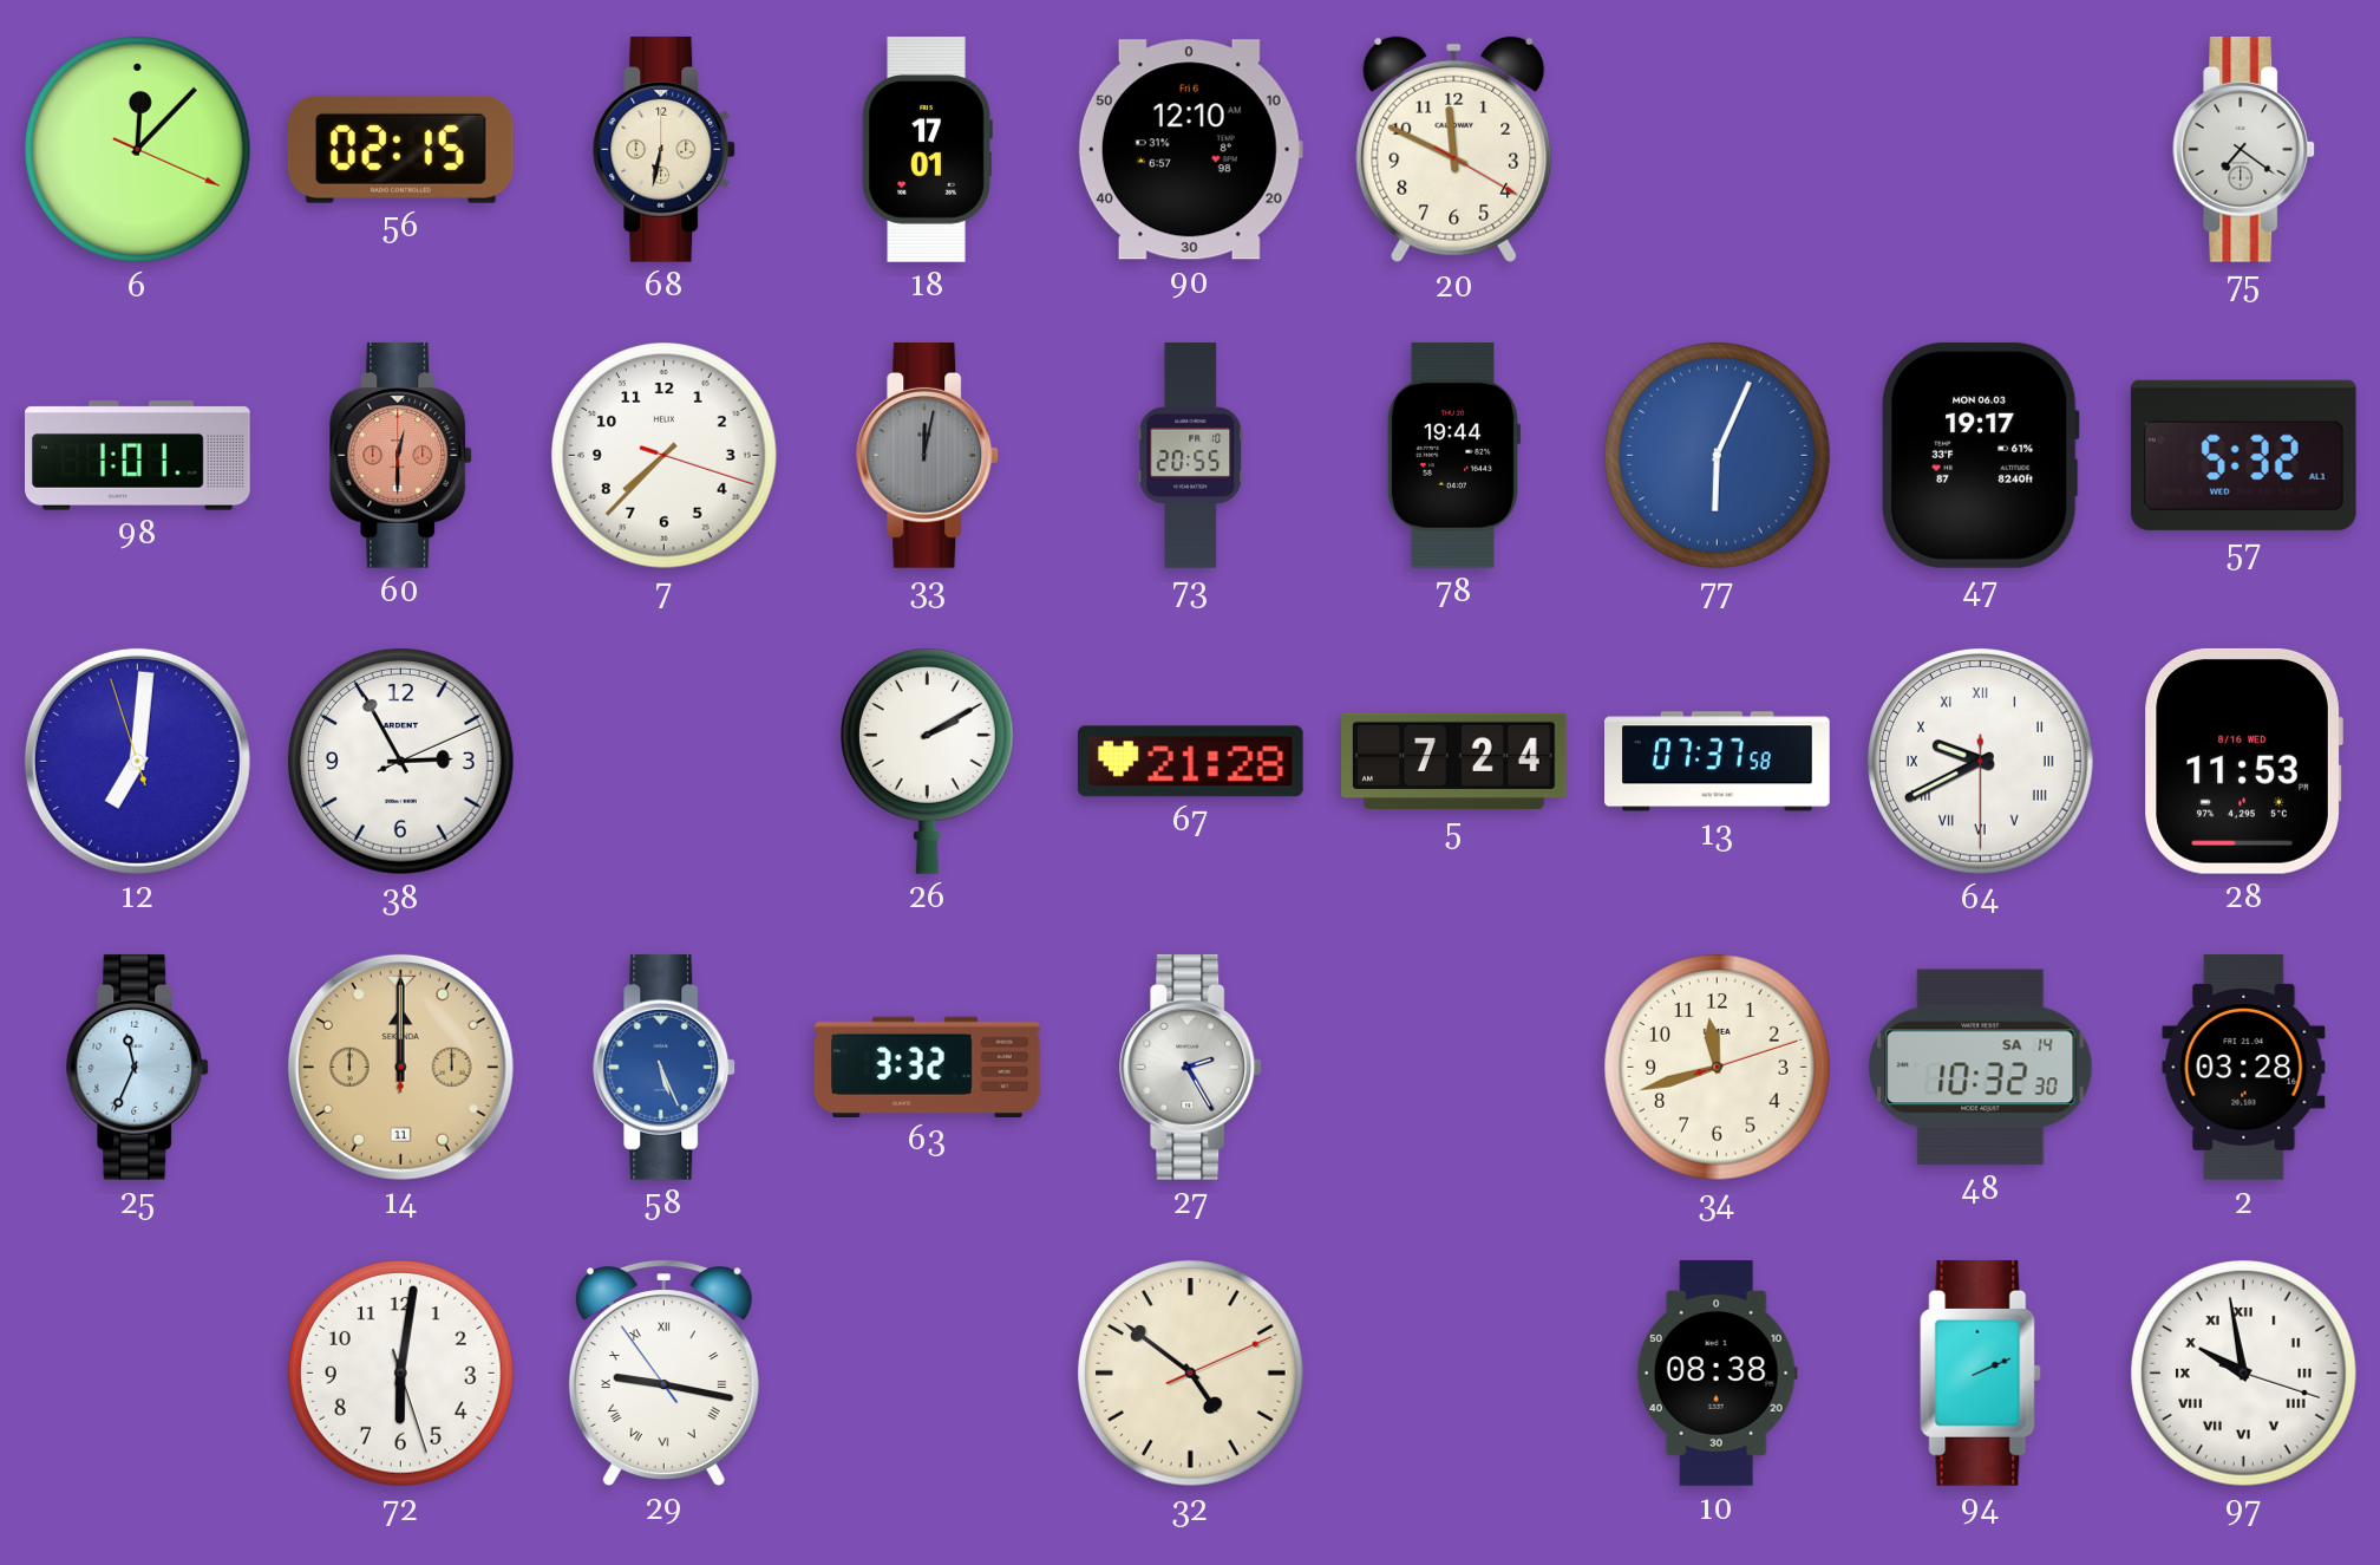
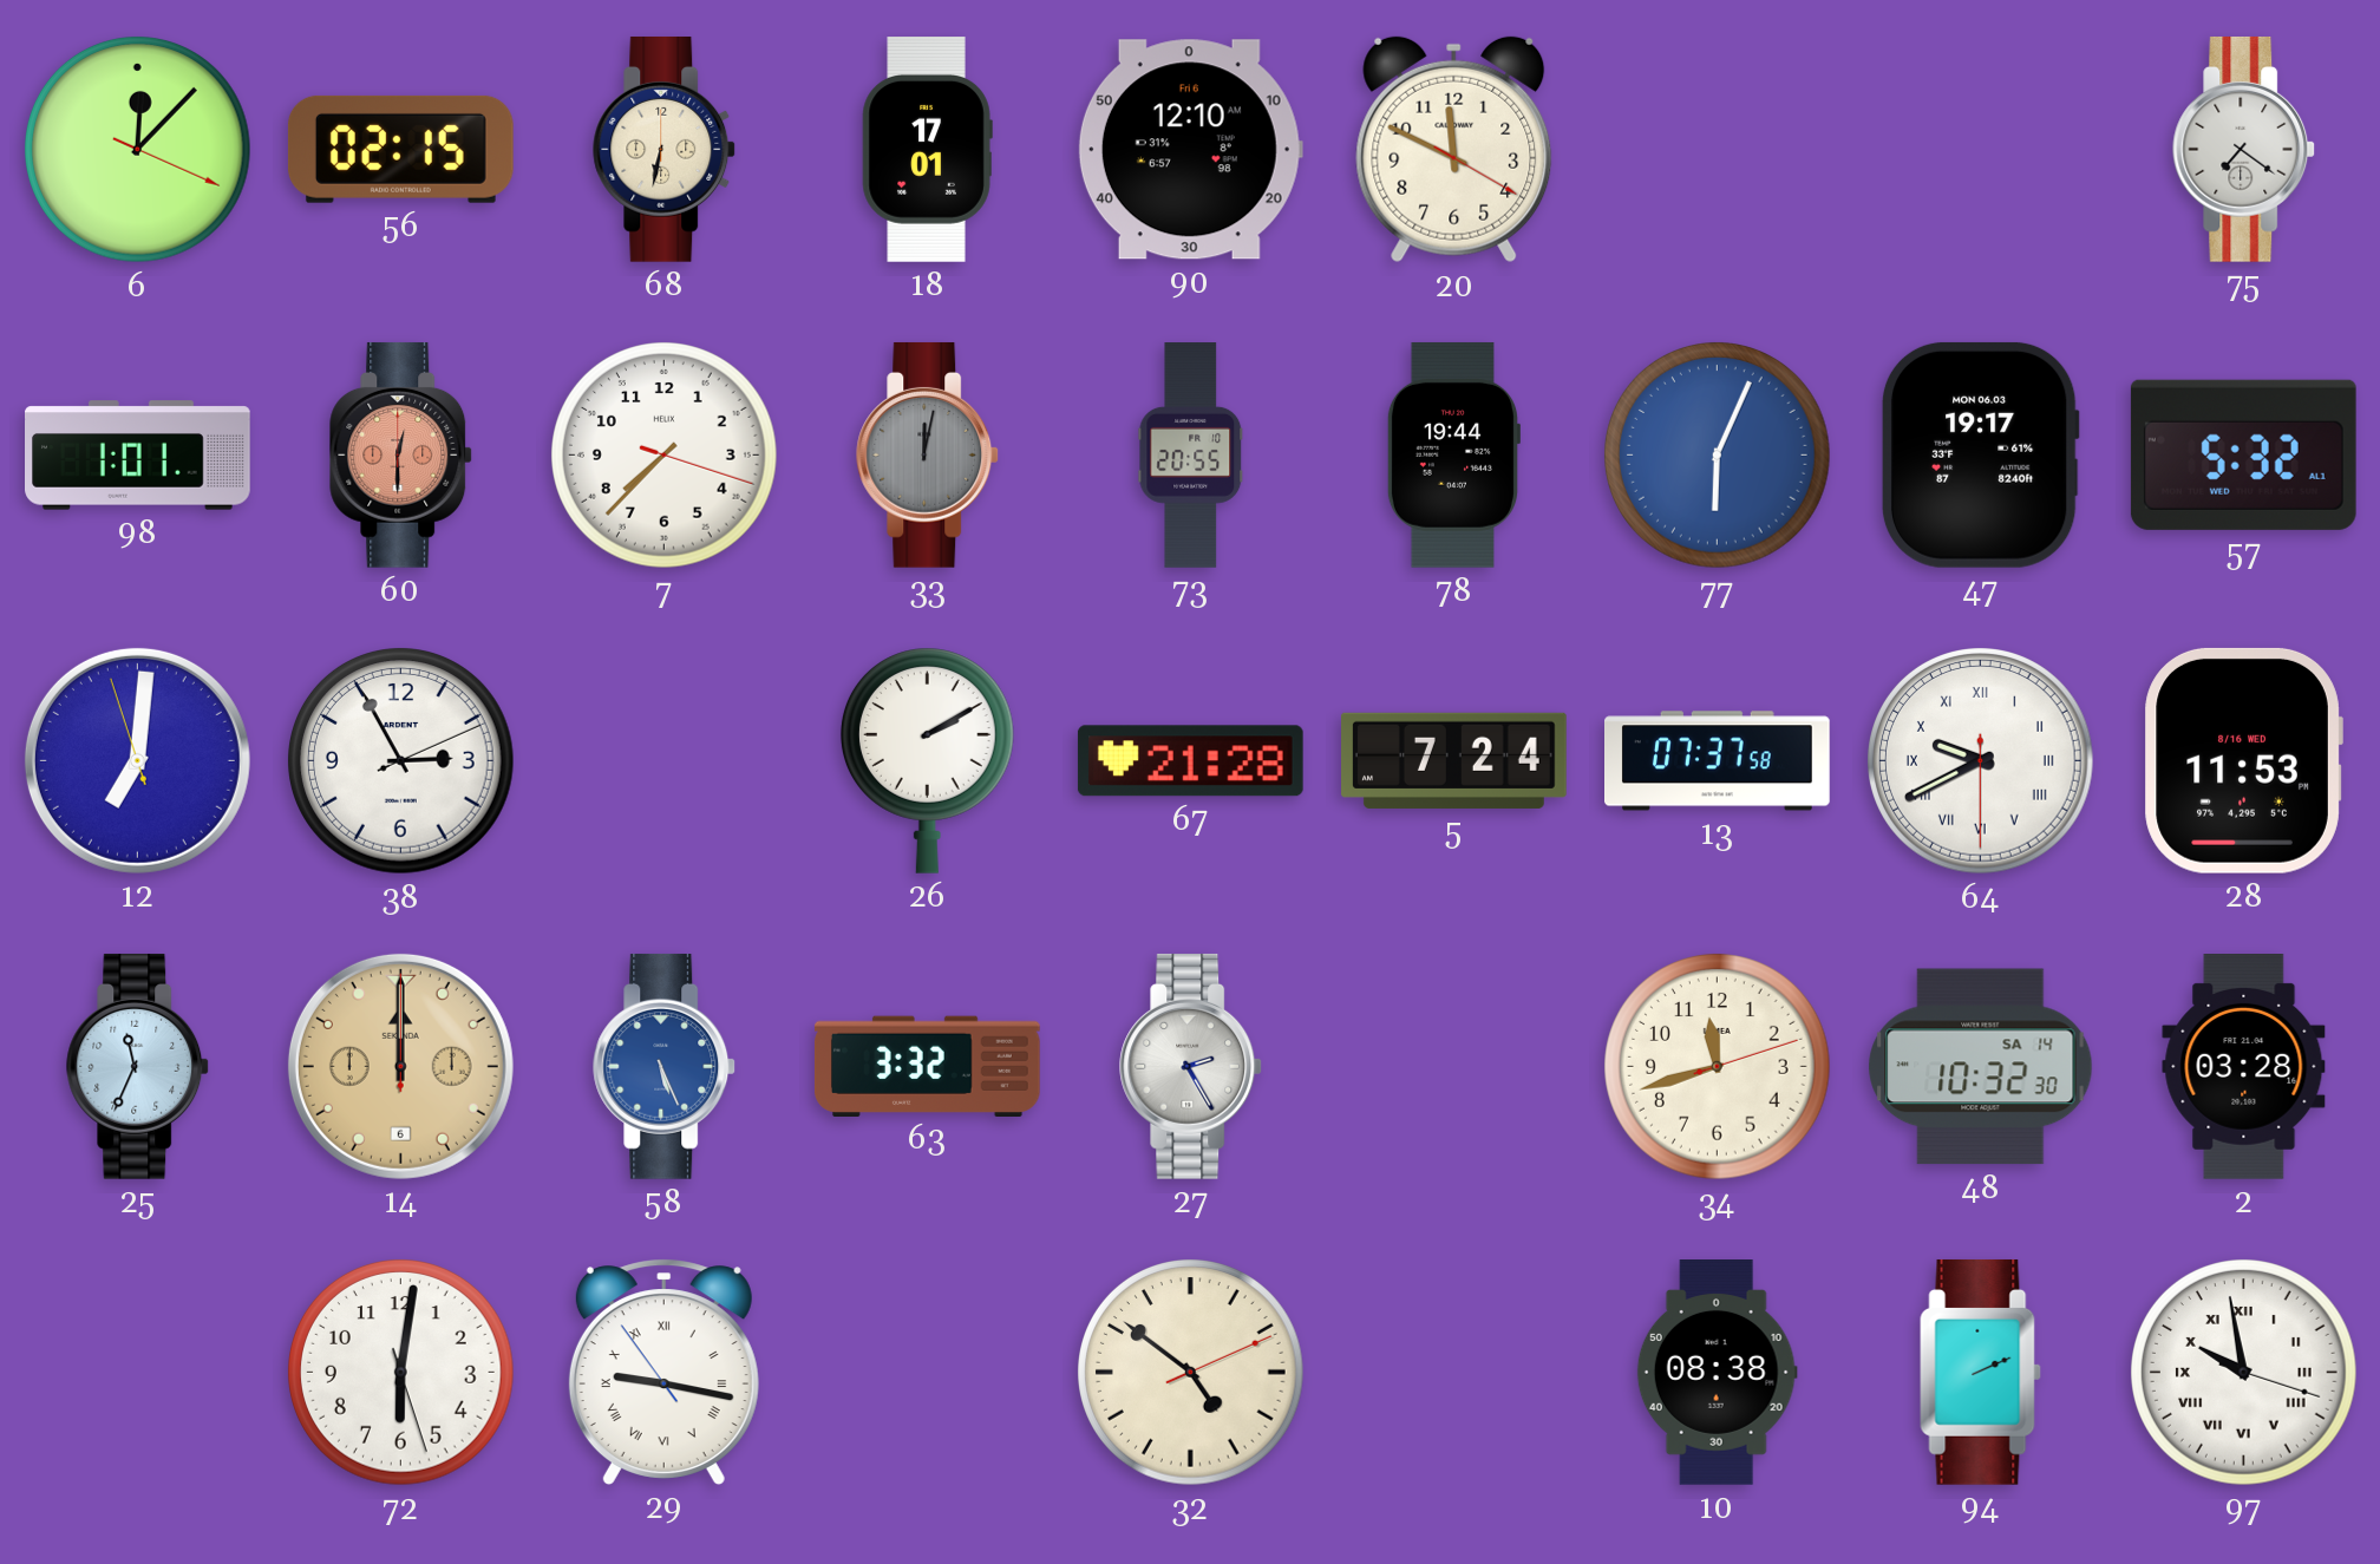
14 date: 11 -> 6 (400, 1066)
